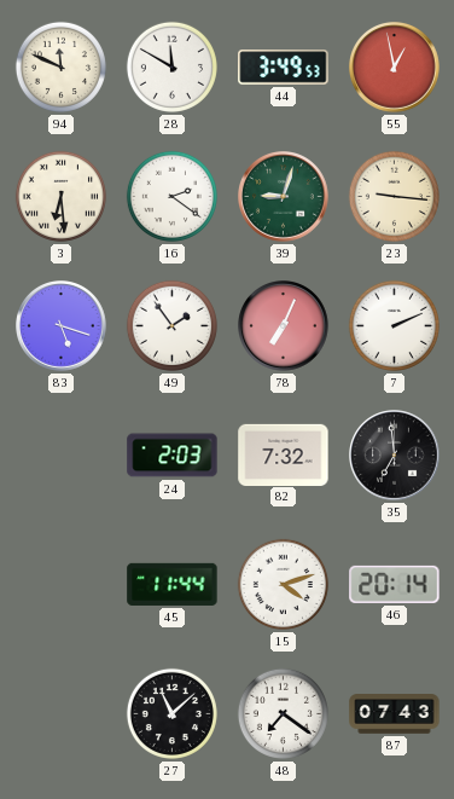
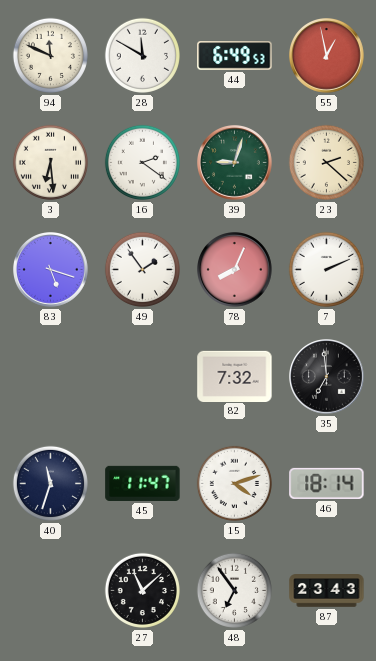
44: 3:49 -> 6:49 (235, 56)
23: 9:16 -> 2:22 (326, 162)
78: 7:04 -> 8:04 (235, 270)
24: 2:03 -> none (173, 456)
40: none -> 11:33 (50, 483)
45: 11:44 -> 11:47 (143, 483)
46: 20:14 -> 18:14 (327, 483)
48: 7:21 -> 6:54 (234, 590)
87: 07:43 -> 23:43 (327, 591)
